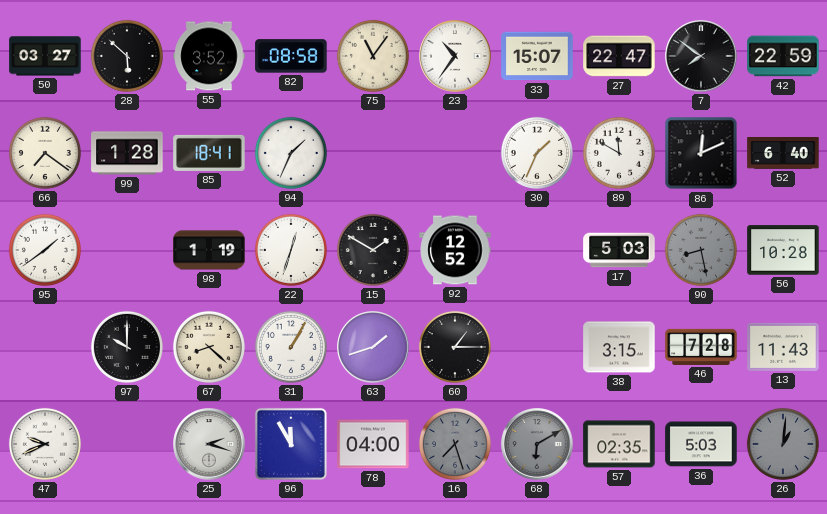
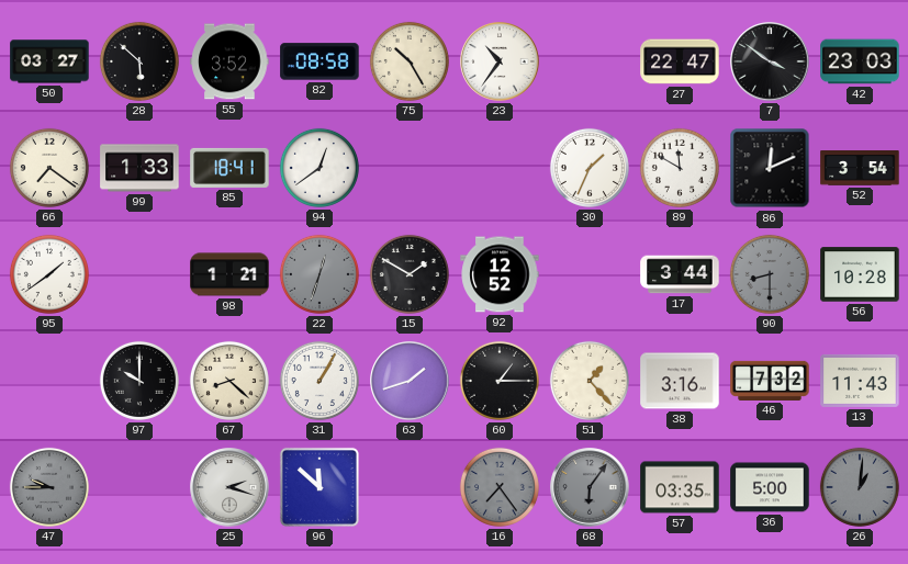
75: 11:06 -> 10:25 (410, 61)
33: 15:07 -> none (537, 56)
7: 7:51 -> 3:51 (770, 61)
42: 22:59 -> 23:03 (860, 61)
99: 1:28 -> 1:33 (139, 168)
94: 1:34 -> 12:39 (320, 168)
52: 6:40 -> 3:54 (860, 169)
98: 1:19 -> 1:21 (229, 274)
22 dial: white -> grey (320, 274)
17: 5:03 -> 3:44 (680, 274)
90: 8:28 -> 8:30 (770, 274)
51: none -> 1:23 (590, 381)
38: 3:15 -> 3:16 (680, 381)
46: 7:28 -> 7:32 (770, 381)
47: 9:41 -> 9:45 (49, 487)
47 dial: white -> grey (49, 487)
96: 11:55 -> 11:52 (320, 487)
78: 04:00 -> none (373, 444)
16: 7:27 -> 7:24 (500, 487)
68: 6:10 -> 6:06 (590, 487)
57: 02:35 -> 03:35 (680, 487)
36: 5:03 -> 5:00 (770, 487)
